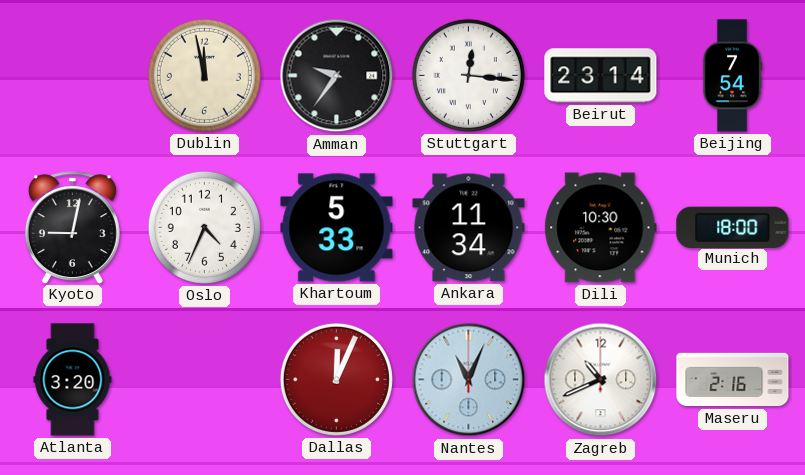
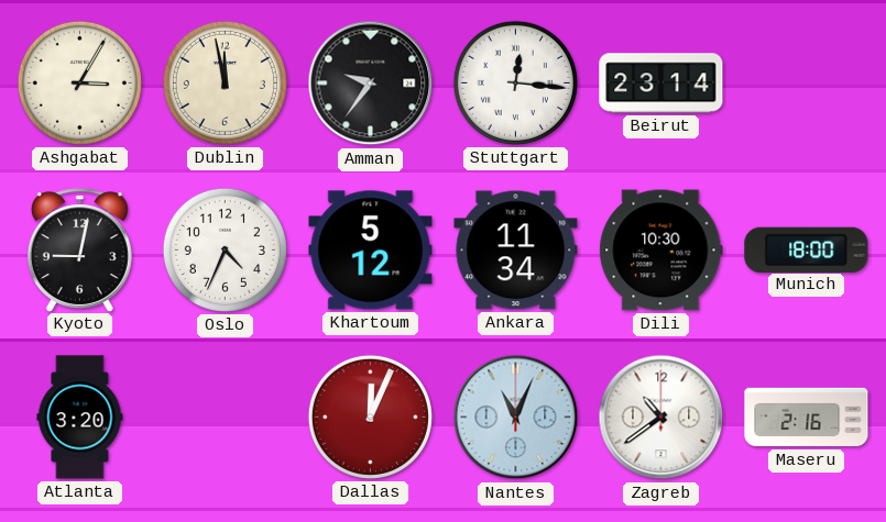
Ashgabat: none -> 3:05 (79, 82)
Beijing: 7:54 -> none (732, 76)
Khartoum: 5:33 -> 5:12 (371, 251)
Zagreb: 10:41 -> 10:39 (661, 418)
